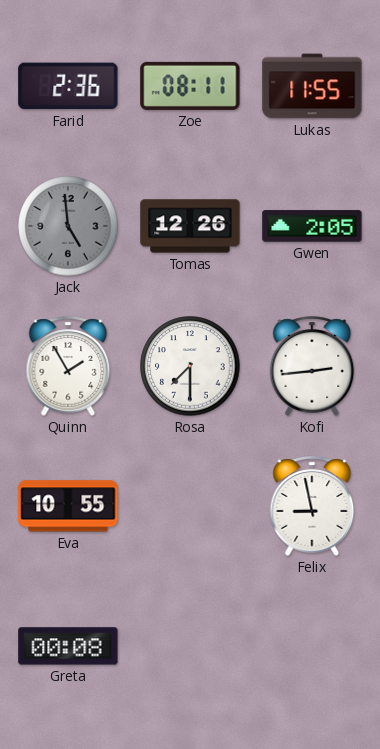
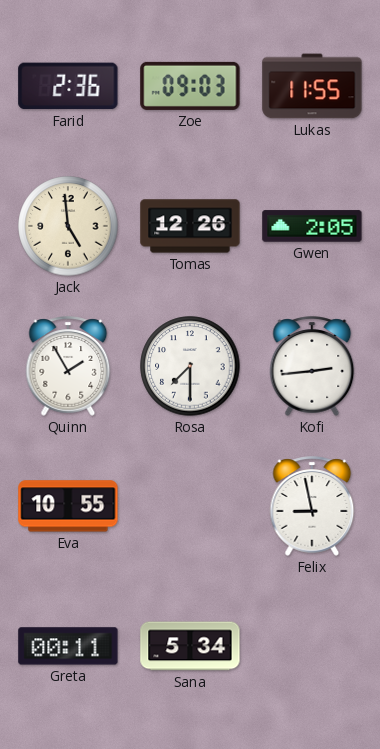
Zoe: 08:11 -> 09:03 (190, 86)
Jack dial: grey -> cream (68, 226)
Greta: 00:08 -> 00:11 (68, 646)
Sana: none -> 5:34 (190, 646)
